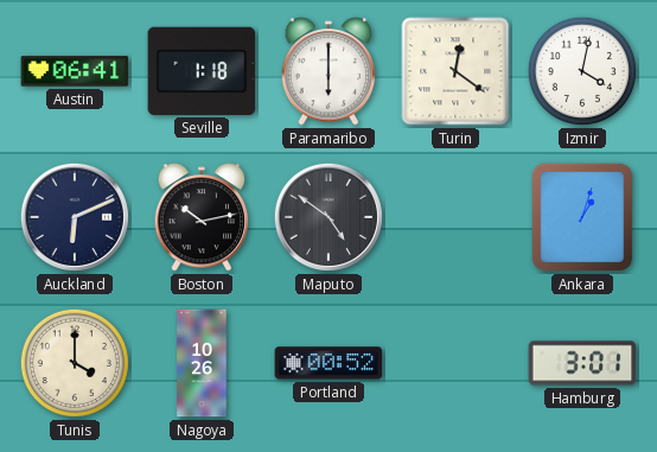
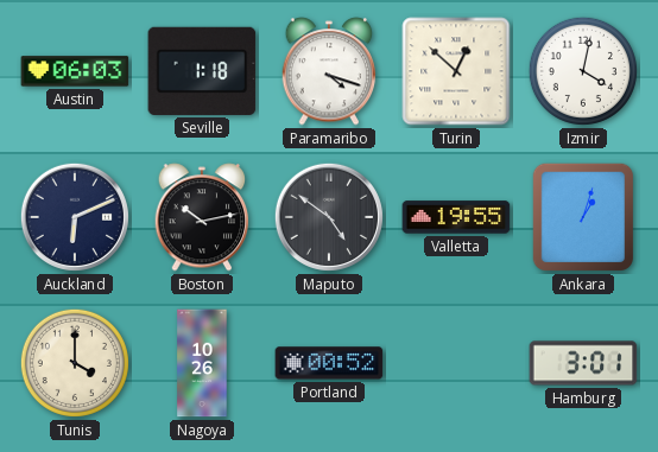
Austin: 06:41 -> 06:03 (75, 71)
Paramaribo: 6:00 -> 4:18 (329, 71)
Turin: 12:21 -> 12:52 (456, 71)
Valletta: none -> 19:55 (456, 217)
